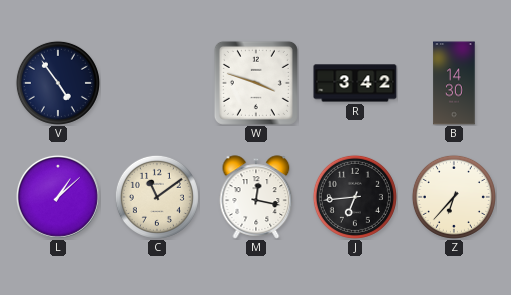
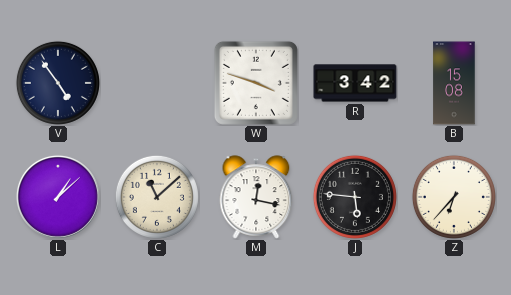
B: 14:30 -> 15:08 (454, 83)
C: 11:09 -> 11:08 (157, 197)
J: 6:44 -> 5:46 (355, 197)
